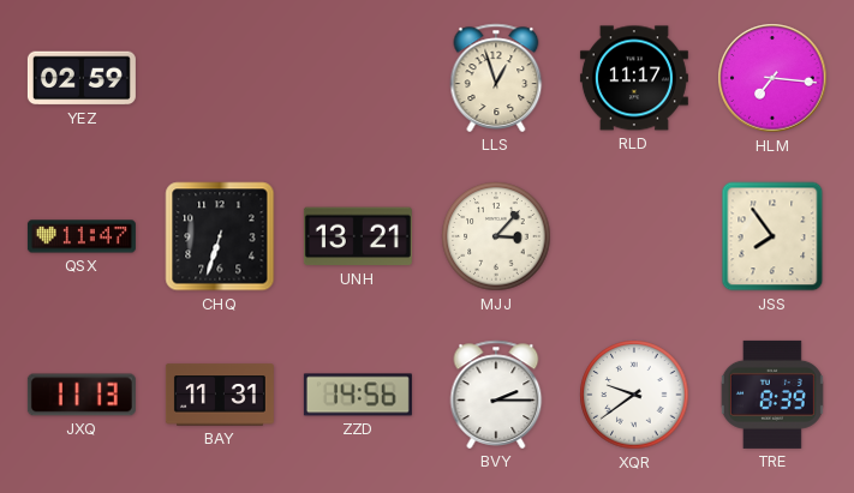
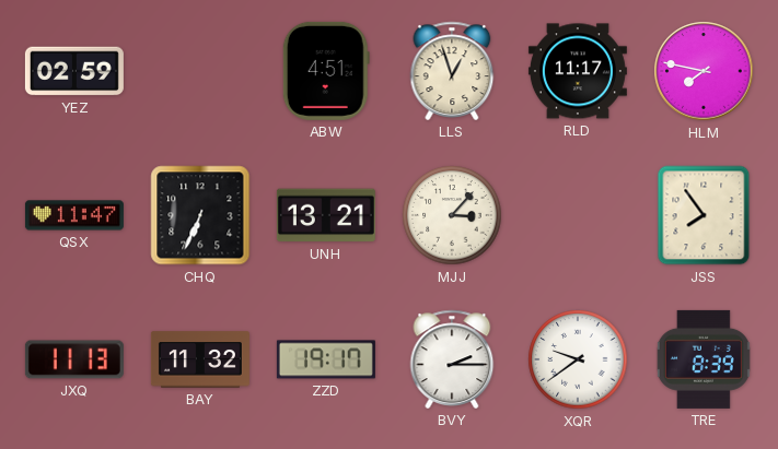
ABW: none -> 4:51 (326, 71)
HLM: 7:16 -> 7:47 (704, 71)
CHQ: 6:33 -> 6:34 (200, 215)
BAY: 11:31 -> 11:32 (200, 359)
ZZD: 14:56 -> 19:17 (326, 359)
